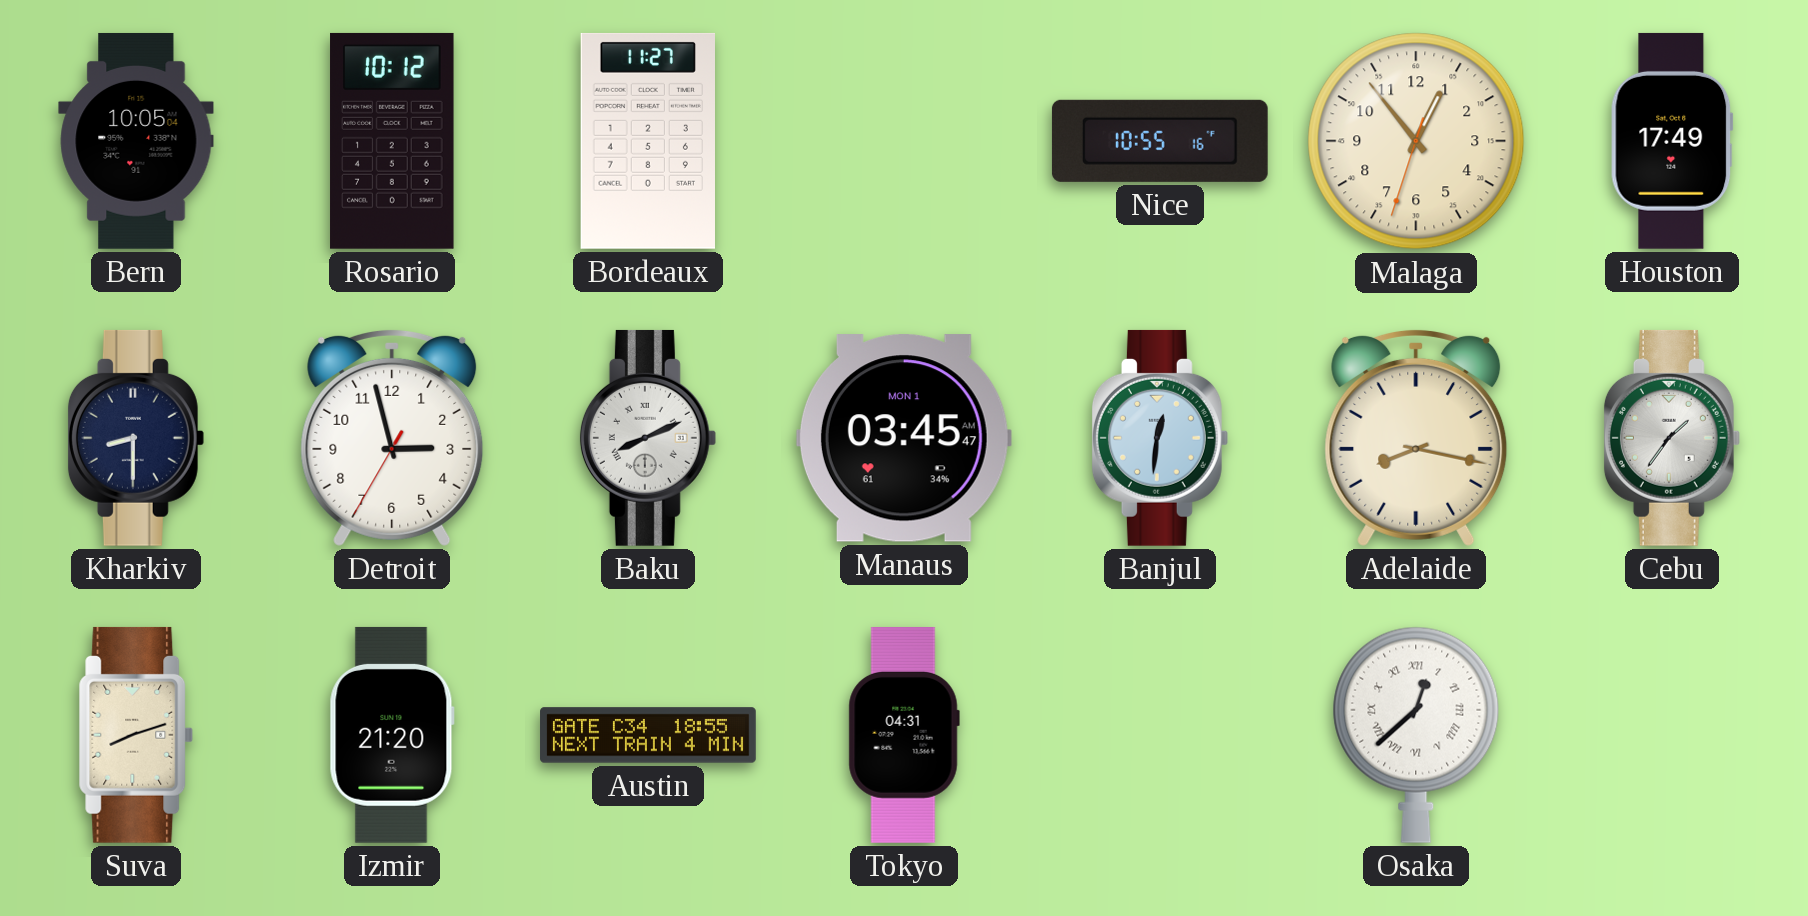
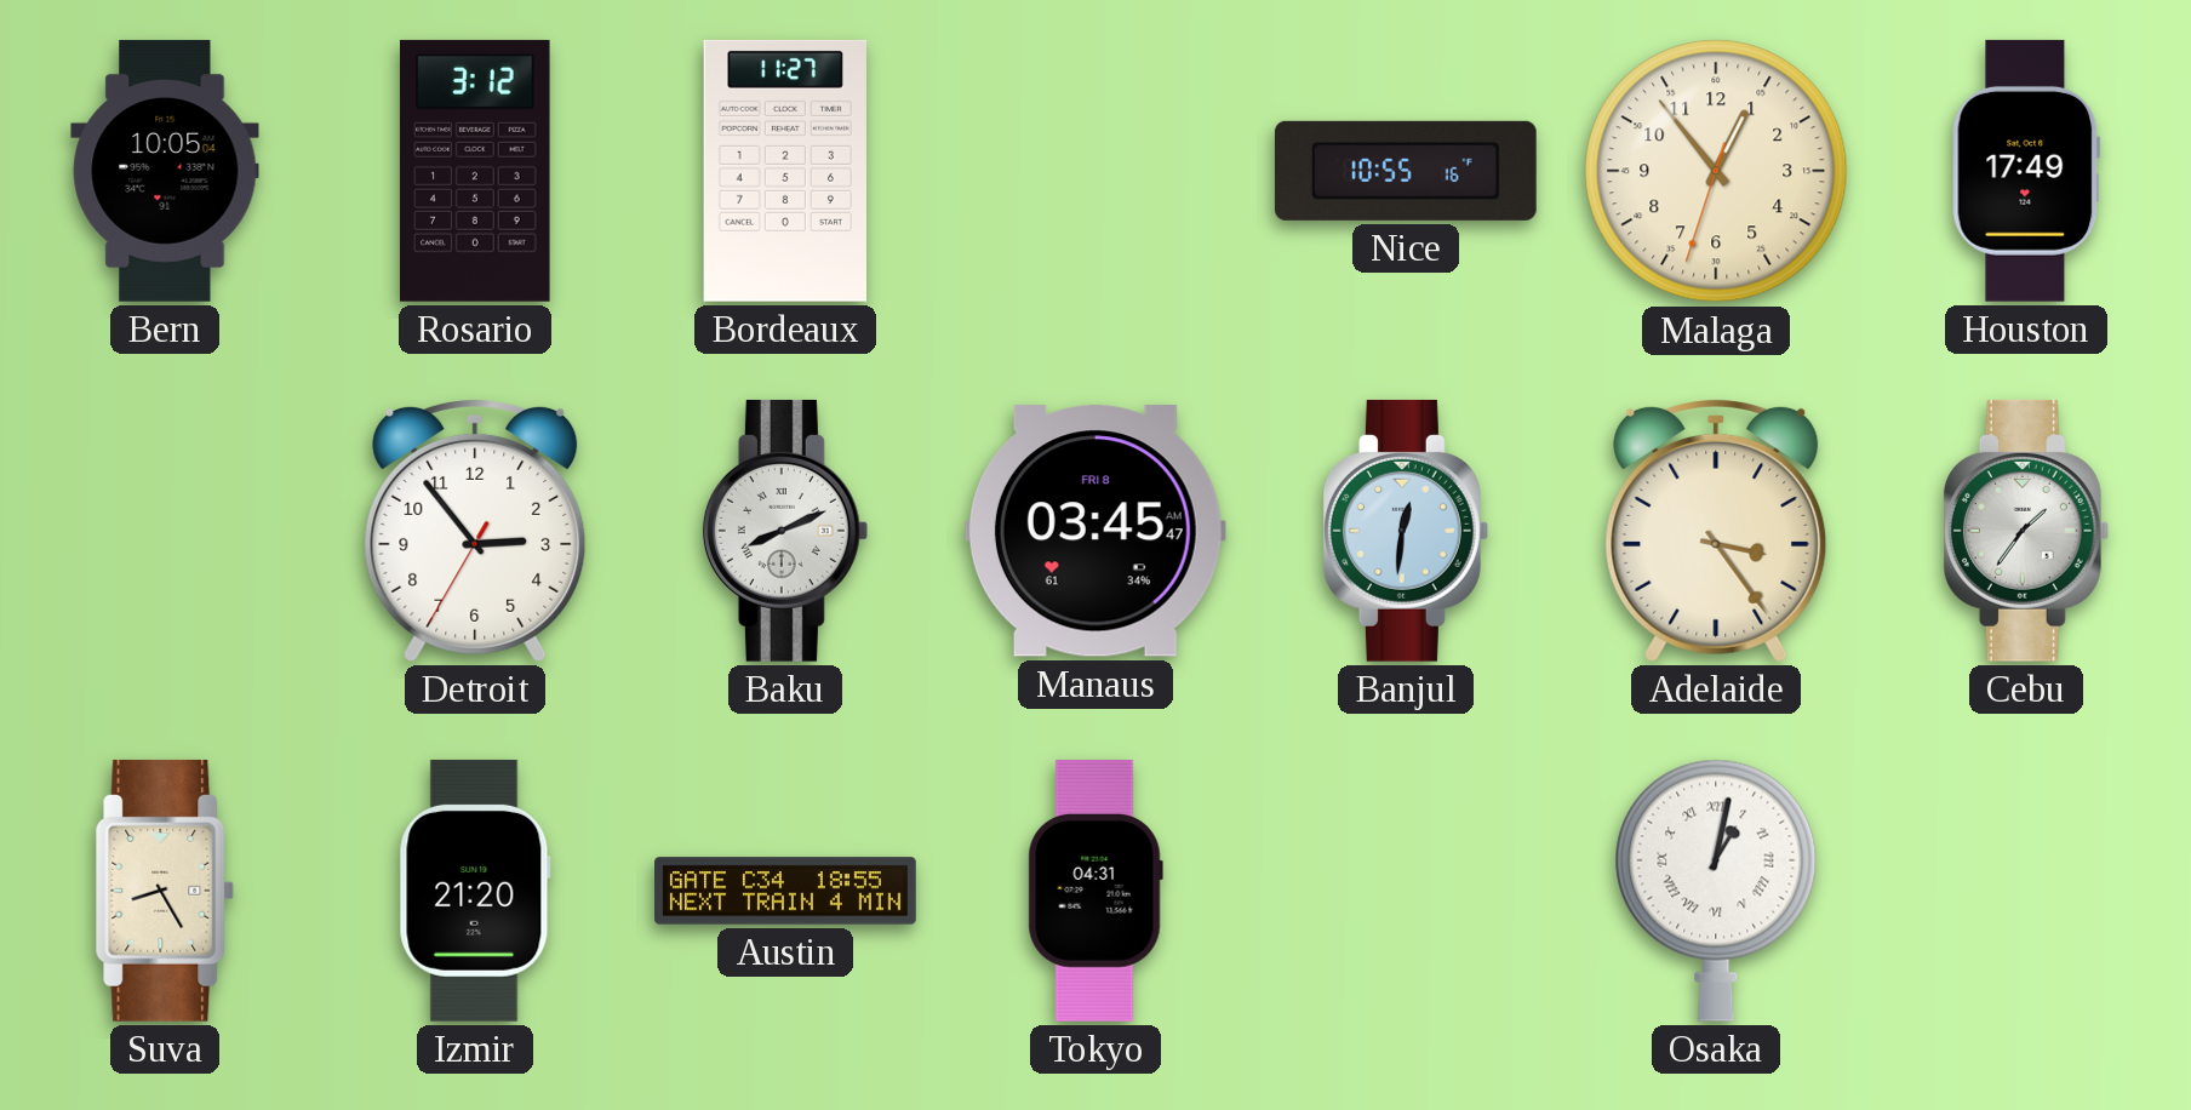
Rosario: 10:12 -> 3:12 (475, 171)
Kharkiv: 8:30 -> none (136, 438)
Detroit: 2:57 -> 2:53 (475, 530)
Manaus date: MON 1 -> FRI 8 (1095, 531)
Adelaide: 8:17 -> 3:24 (1716, 530)
Suva: 8:12 -> 8:25 (165, 891)
Osaka: 12:38 -> 1:02 (1716, 891)
